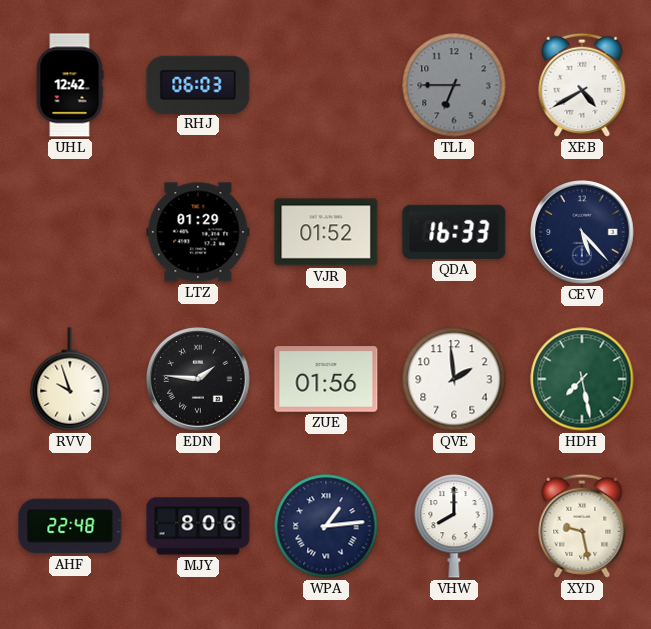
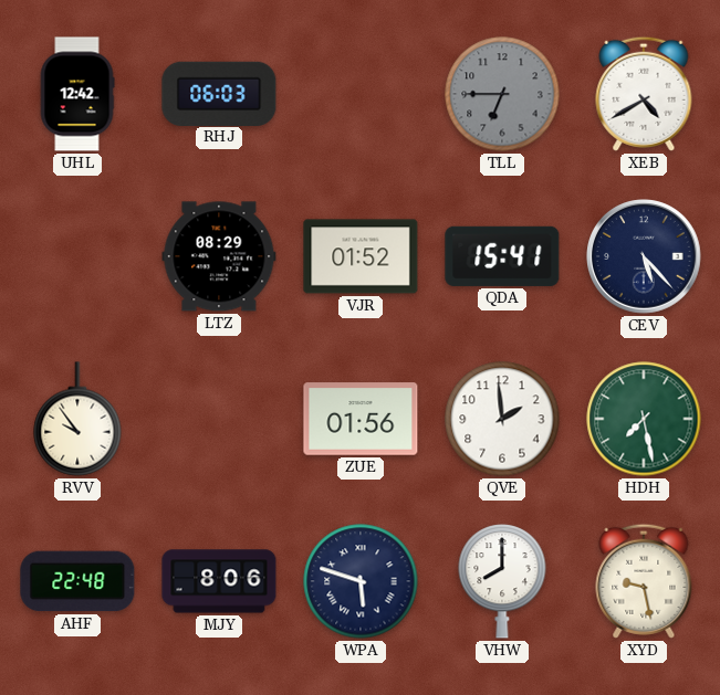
LTZ: 01:29 -> 08:29 (219, 256)
QDA: 16:33 -> 15:41 (502, 256)
RVV: 9:57 -> 9:54 (77, 419)
EDN: 1:46 -> none (198, 379)
WPA: 1:14 -> 5:48 (361, 581)
